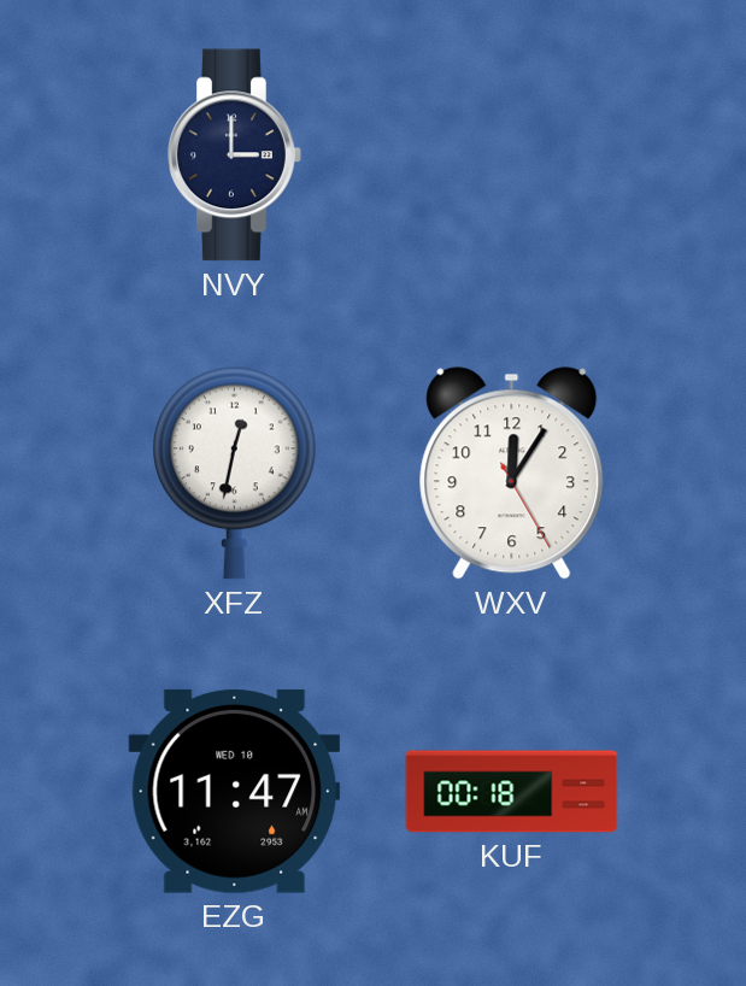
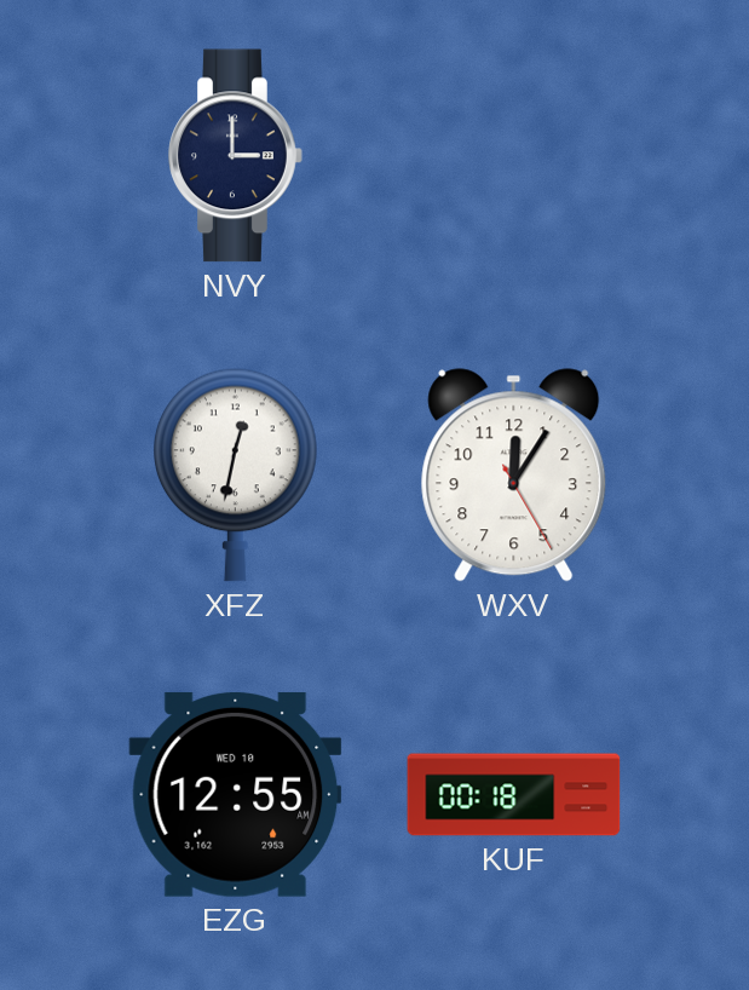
EZG: 11:47 -> 12:55 (236, 794)
